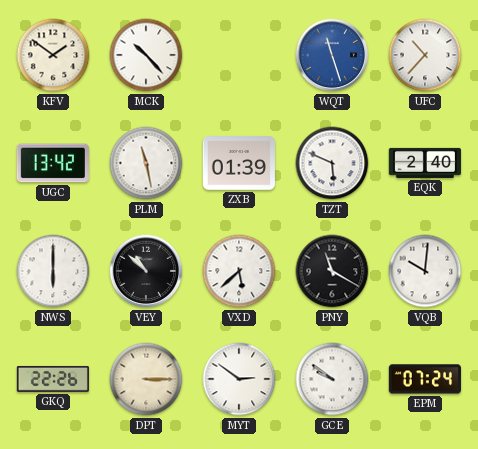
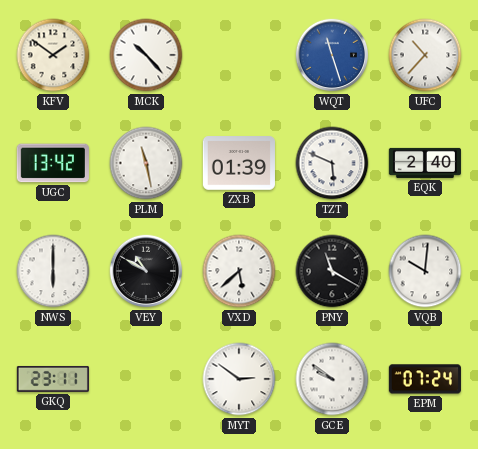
VEY: 10:52 -> 10:50 (146, 271)
GKQ: 22:26 -> 23:11 (53, 379)
DPT: 3:15 -> none (146, 379)
